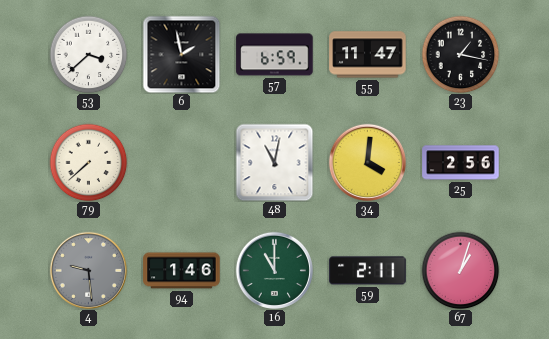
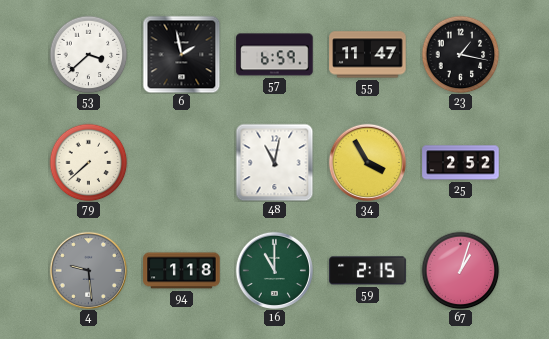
34: 4:01 -> 3:55 (367, 162)
25: 2:56 -> 2:52 (461, 163)
94: 1:46 -> 1:18 (182, 271)
59: 2:11 -> 2:15 (368, 271)
